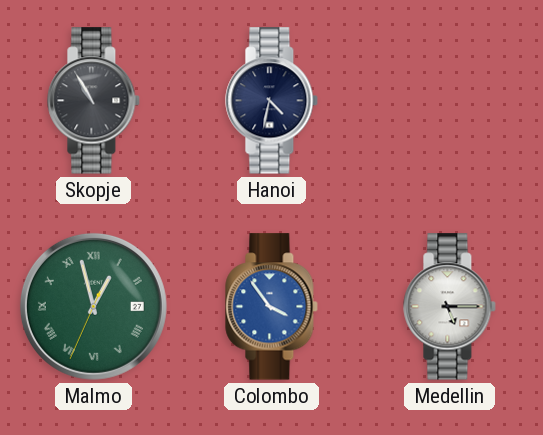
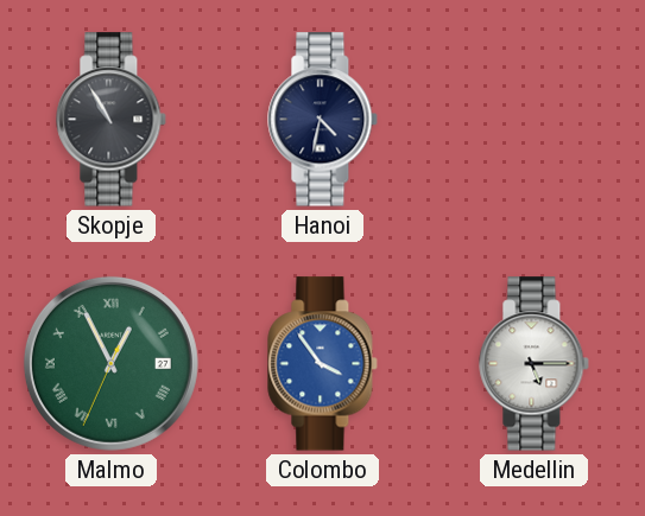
Malmo: 12:57 -> 12:55 (110, 363)
